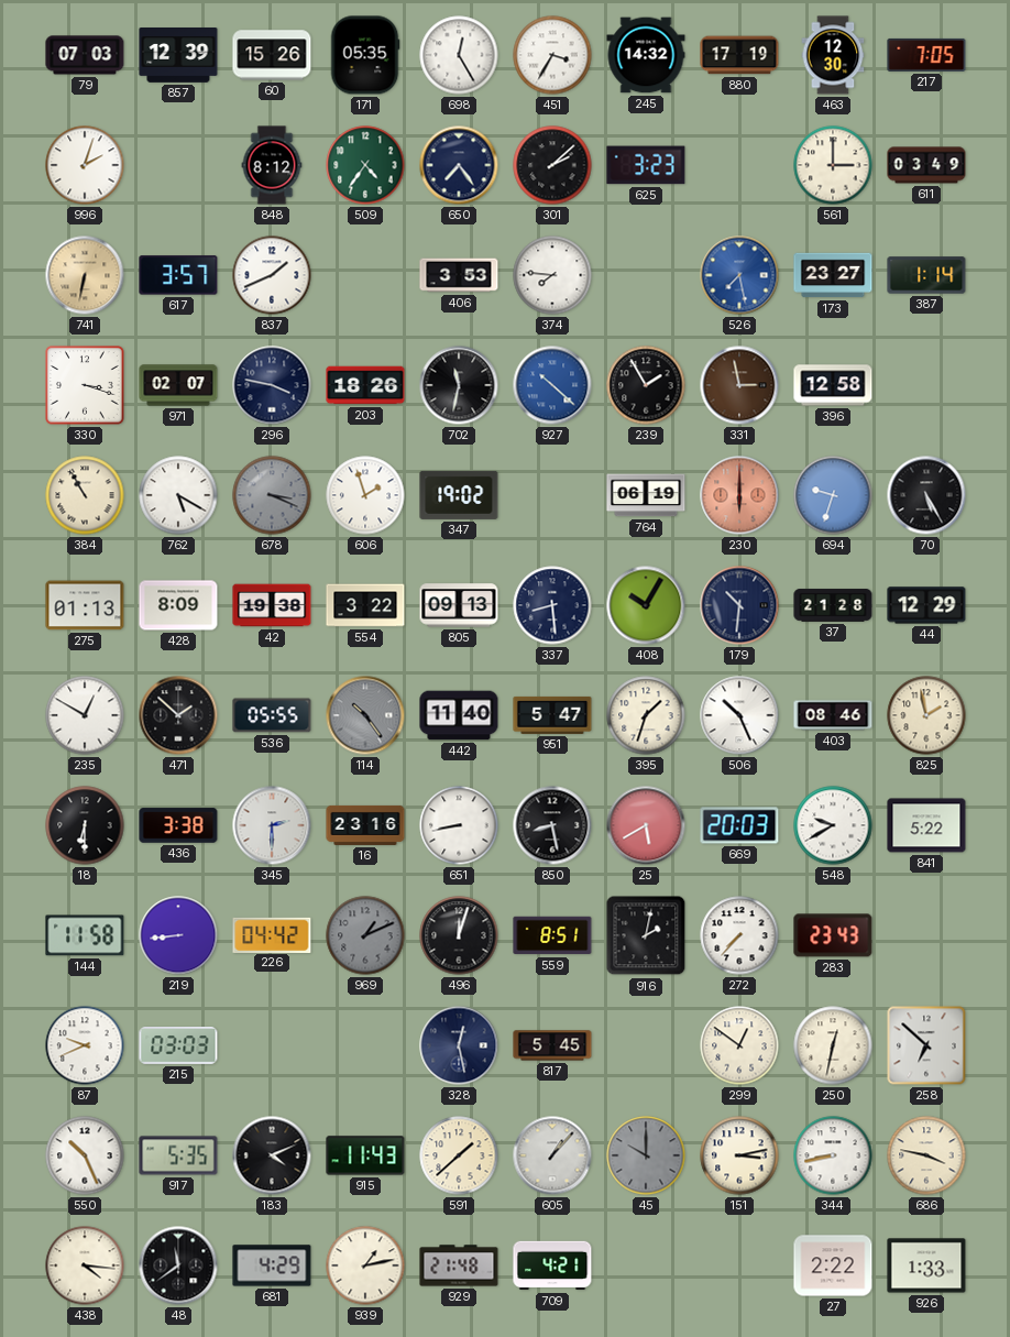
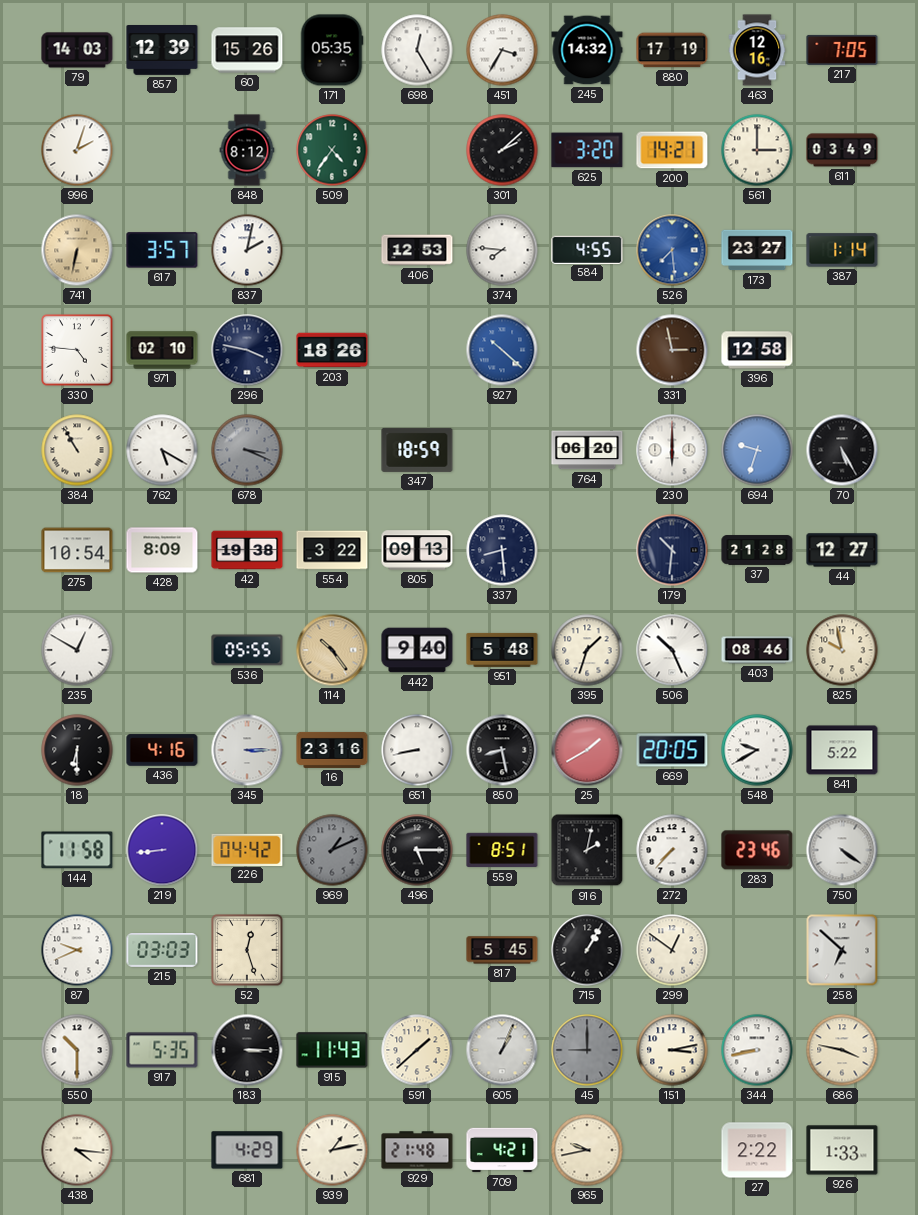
79: 07:03 -> 14:03 (77, 50)
463: 12:30 -> 12:16 (757, 50)
650: 7:24 -> none (459, 165)
625: 3:23 -> 3:20 (587, 150)
200: none -> 14:21 (672, 150)
837: 1:41 -> 2:02 (247, 250)
406: 3:53 -> 12:53 (417, 250)
584: none -> 4:55 (587, 249)
526: 7:28 -> 7:29 (672, 250)
330: 3:18 -> 4:46 (77, 350)
971: 02:07 -> 02:10 (162, 350)
702: 11:32 -> none (459, 385)
239: 1:55 -> none (646, 385)
606: 1:57 -> none (365, 495)
347: 19:02 -> 18:59 (417, 450)
764: 06:19 -> 06:20 (587, 450)
230 dial: salmon -> white (672, 450)
275: 01:13 -> 10:54 (77, 550)
408: 10:05 -> none (646, 605)
44: 12:29 -> 12:27 (842, 550)
471: 1:52 -> none (178, 715)
114 dial: grey -> champagne (332, 650)
442: 11:40 -> 9:40 (417, 650)
951: 5:47 -> 5:48 (502, 650)
825: 1:58 -> 9:58 (842, 650)
436: 3:38 -> 4:16 (162, 750)
345: 2:30 -> 3:15 (247, 750)
25: 5:40 -> 1:40 (587, 750)
669: 20:03 -> 20:05 (672, 750)
496: 12:03 -> 5:15 (417, 850)
283: 23:43 -> 23:46 (757, 850)
750: none -> 4:21 (842, 850)
52: none -> 12:27 (247, 950)
328: 12:28 -> none (459, 1045)
715: none -> 1:05 (587, 950)
250: 12:32 -> none (833, 1045)
550: 10:26 -> 10:30 (77, 1050)
183: 4:11 -> 3:15 (247, 1050)
605: 1:07 -> 1:04 (502, 1050)
45: 10:00 -> 9:00 (587, 1050)
48: 11:39 -> none (178, 1265)
965: none -> 9:43 (587, 1150)
